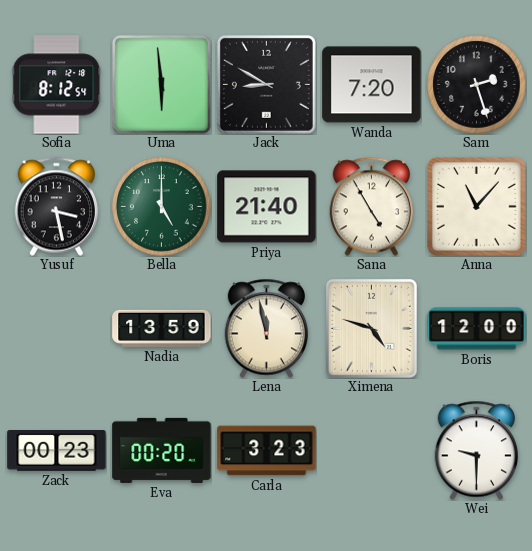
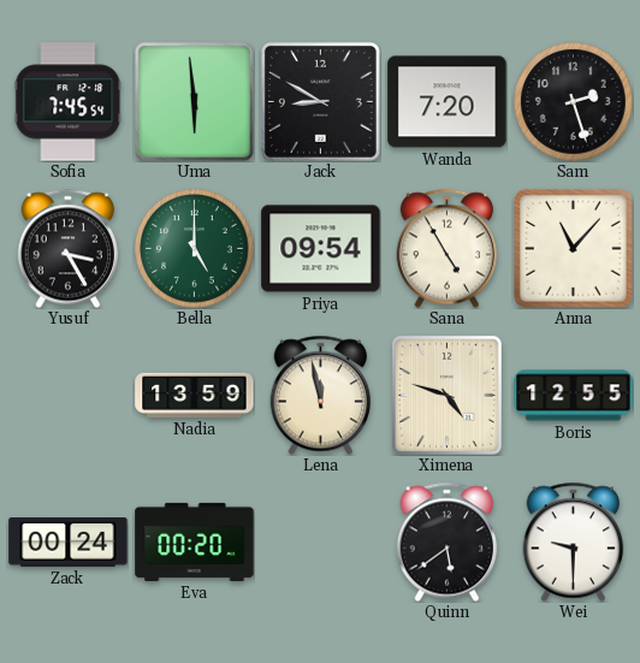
Sofia: 8:12 -> 7:45 (69, 102)
Yusuf: 3:28 -> 3:25 (69, 248)
Priya: 21:40 -> 09:54 (321, 249)
Boris: 12:00 -> 12:55 (574, 396)
Zack: 00:23 -> 00:24 (69, 543)
Carla: 3:23 -> none (267, 451)
Quinn: none -> 5:39 (448, 541)
